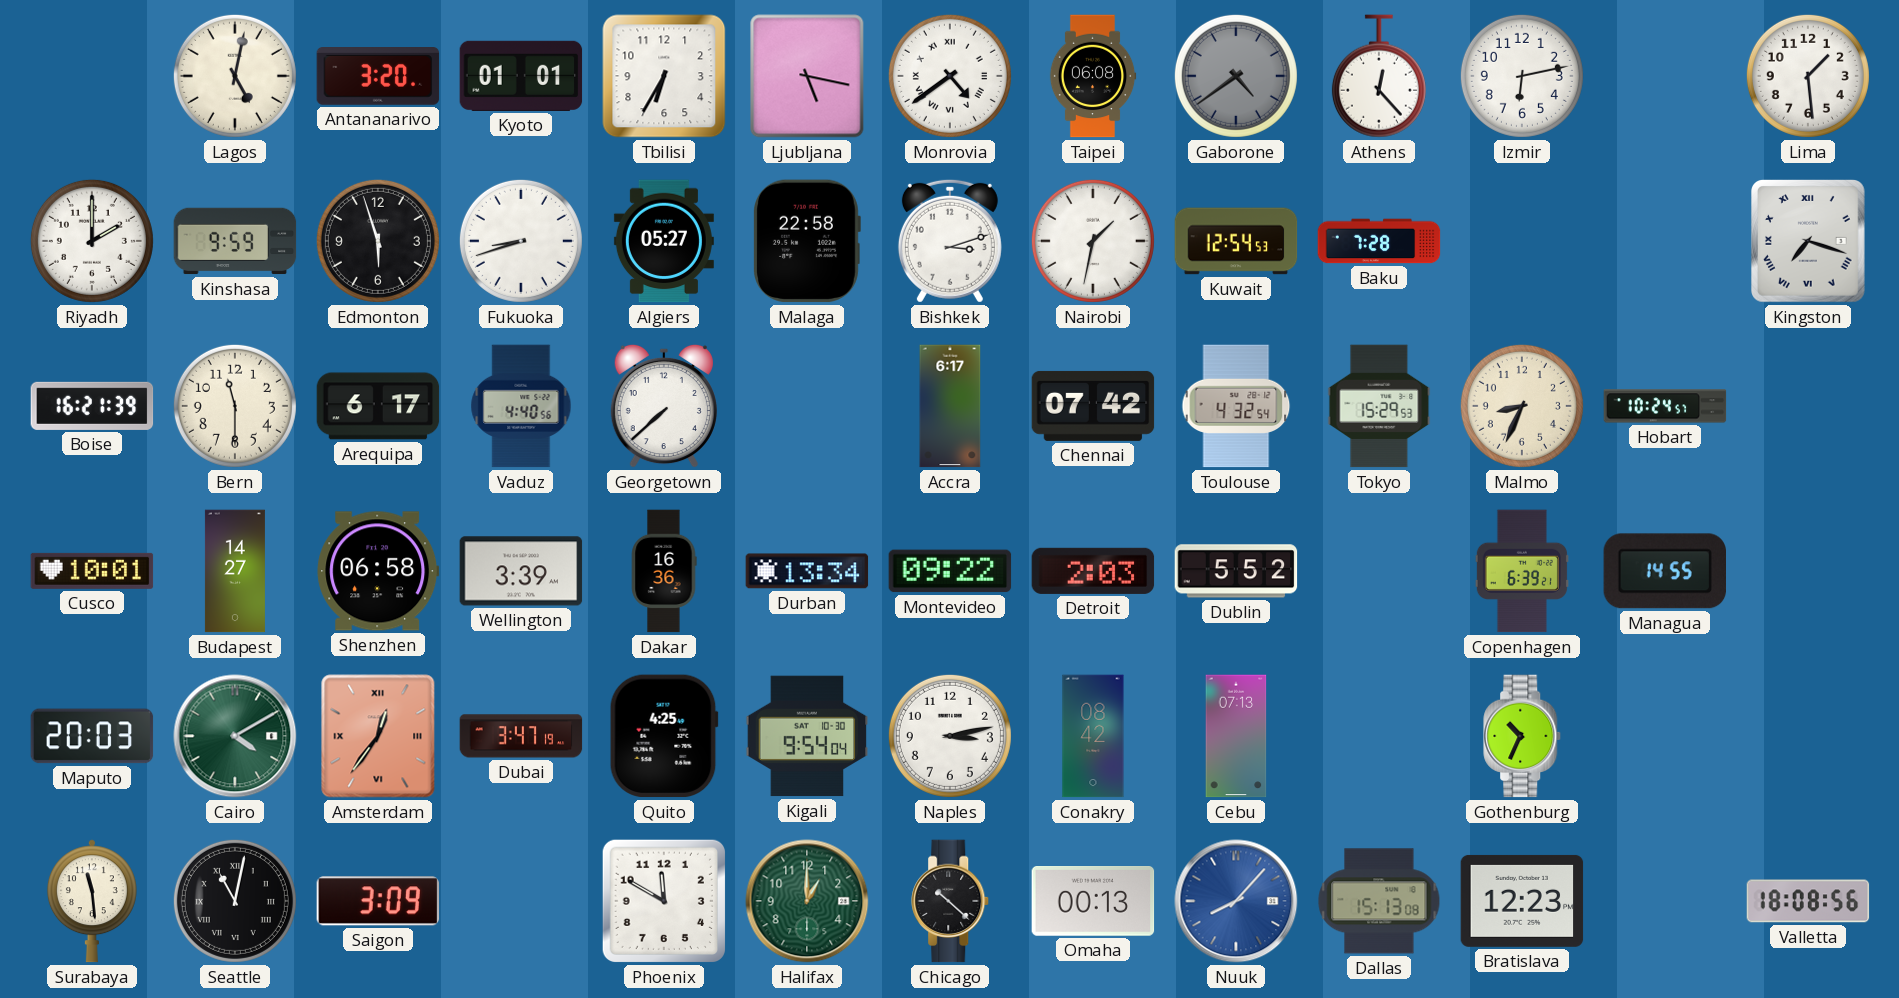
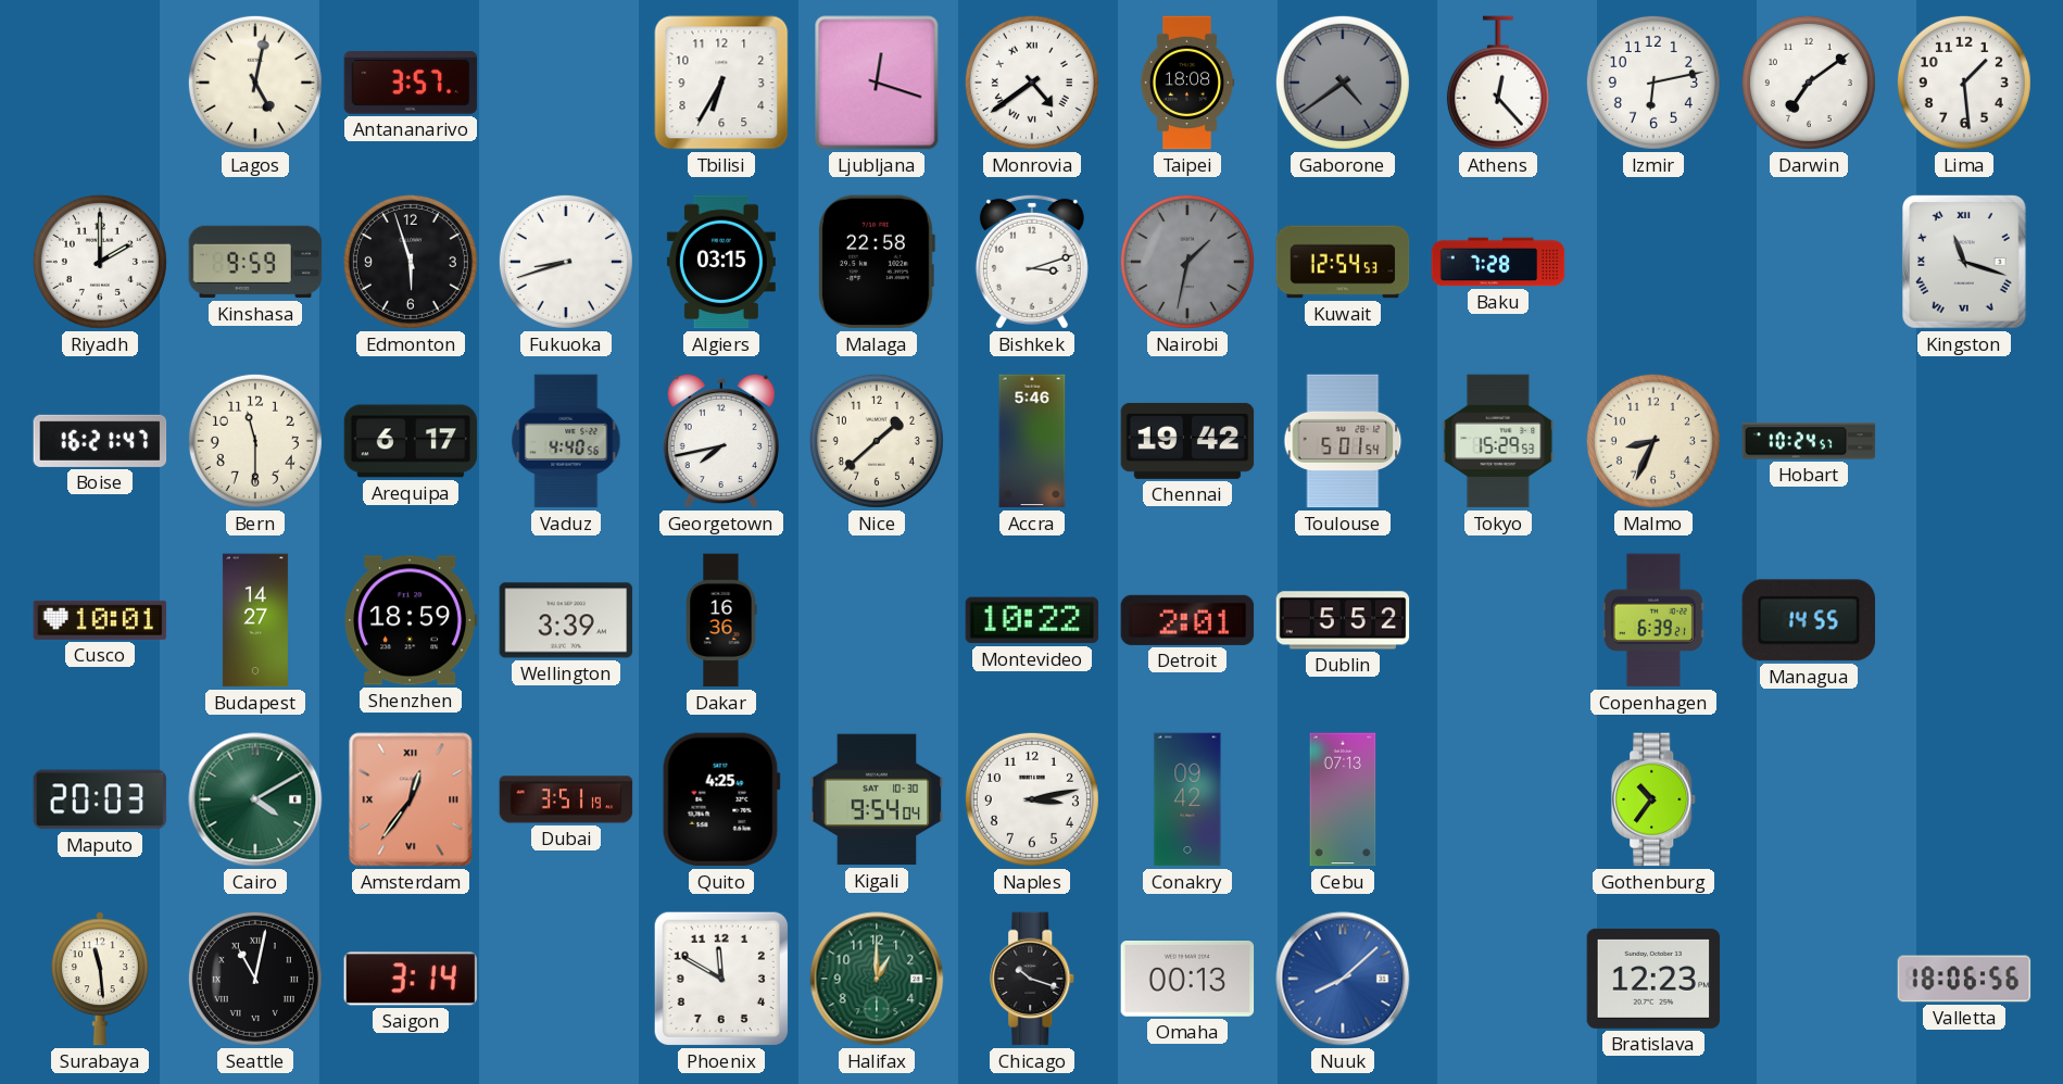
Antananarivo: 3:20 -> 3:57 (411, 84)
Kyoto: 01:01 -> none (521, 76)
Ljubljana: 5:17 -> 12:18 (877, 83)
Taipei: 06:08 -> 18:08 (1187, 83)
Darwin: none -> 7:09 (1809, 83)
Algiers: 05:27 -> 03:15 (721, 262)
Nairobi dial: white -> grey (1187, 262)
Kingston: 7:18 -> 11:18 (1965, 263)
Boise: 16:21:39 -> 16:21:47 (100, 441)
Georgetown: 7:38 -> 7:43 (721, 441)
Nice: none -> 1:38 (877, 441)
Accra: 6:17 -> 5:46 (1032, 441)
Chennai: 07:42 -> 19:42 (1187, 441)
Toulouse: 4:32 -> 5:01 (1343, 441)
Shenzhen: 06:58 -> 18:59 (411, 620)
Durban: 13:34 -> none (807, 571)
Montevideo: 09:22 -> 10:22 (1032, 620)
Detroit: 2:03 -> 2:01 (1187, 620)
Dubai: 3:47 -> 3:51 (566, 799)
Conakry: 08:42 -> 09:42 (1187, 799)
Gothenburg: 10:34 -> 10:36 (1655, 799)
Saigon: 3:09 -> 3:14 (410, 979)
Chicago: 10:22 -> 10:18 (1033, 979)
Nuuk: 8:07 -> 8:08 (1343, 979)
Dallas: 15:13 -> none (1379, 901)
Valletta: 18:08 -> 18:06 (1964, 979)
